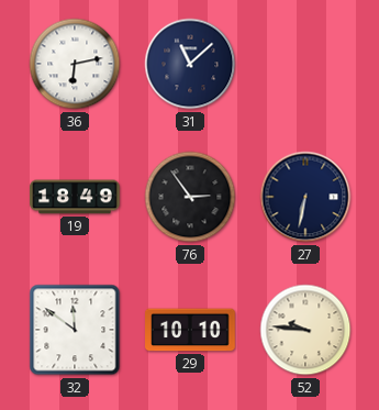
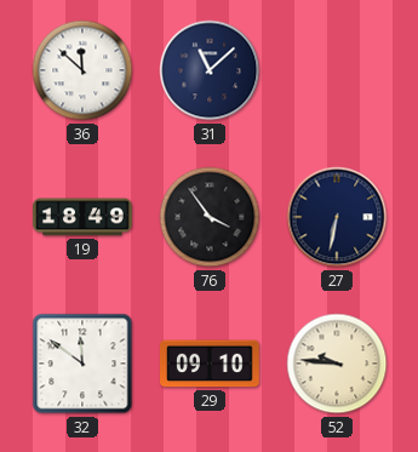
36: 6:13 -> 11:52 (82, 70)
76: 2:54 -> 3:54 (210, 217)
29: 10:10 -> 09:10 (210, 364)
